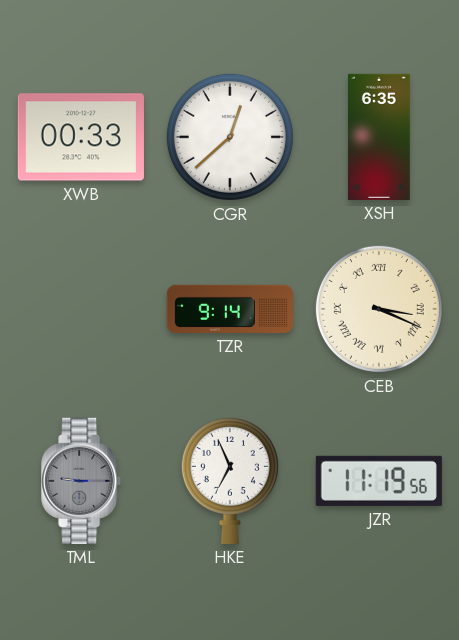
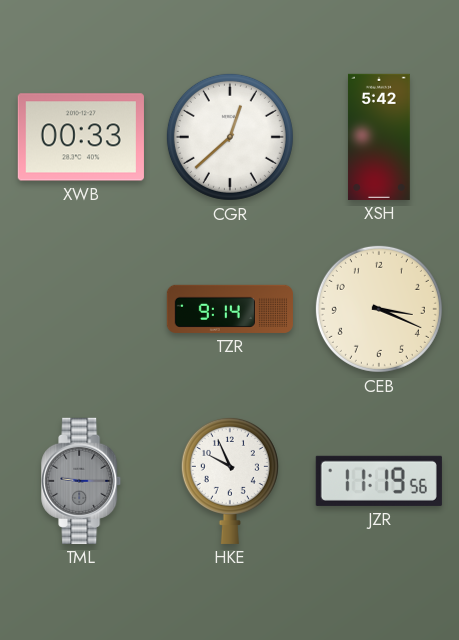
XSH: 6:35 -> 5:42 (379, 137)
CEB numerals: Roman -> Arabic (379, 309)
HKE: 6:56 -> 9:56 (230, 480)
